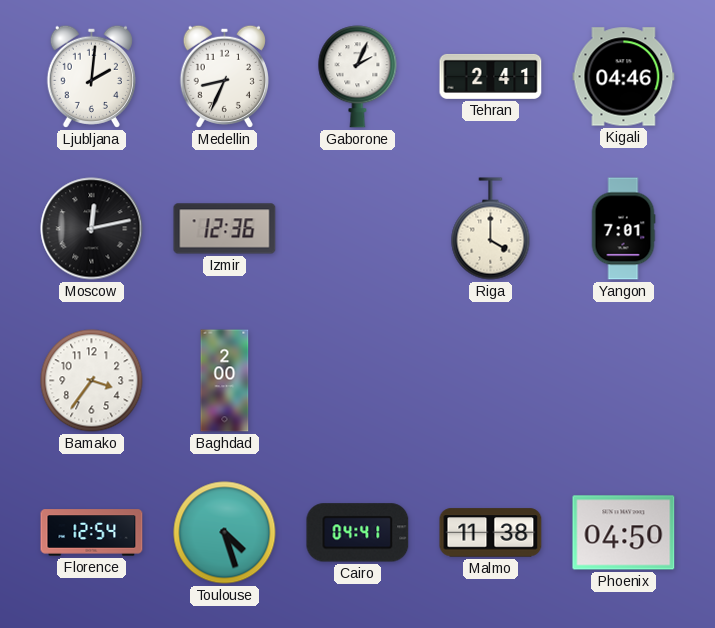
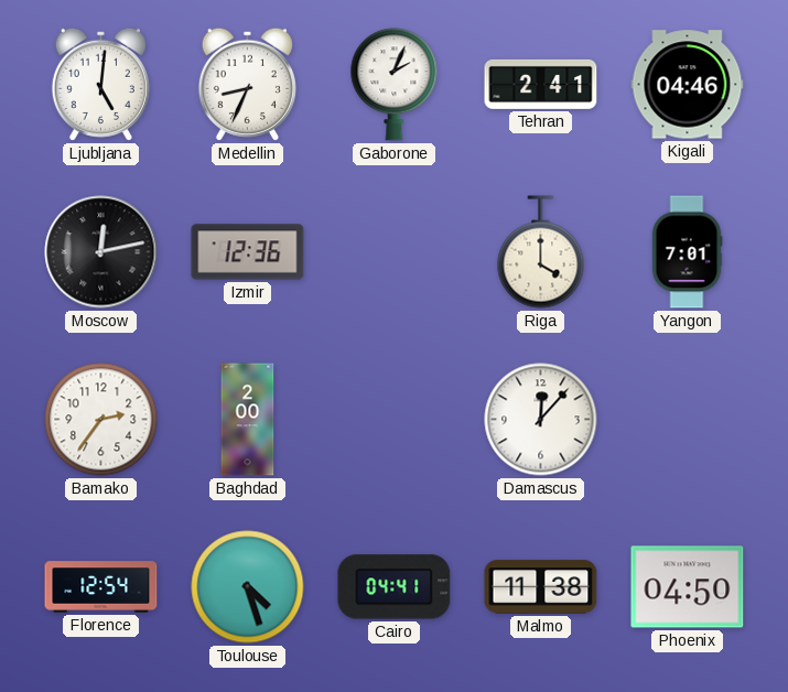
Ljubljana: 2:01 -> 5:01 (100, 84)
Bamako: 3:36 -> 2:36 (101, 420)
Damascus: none -> 12:07 (541, 420)
